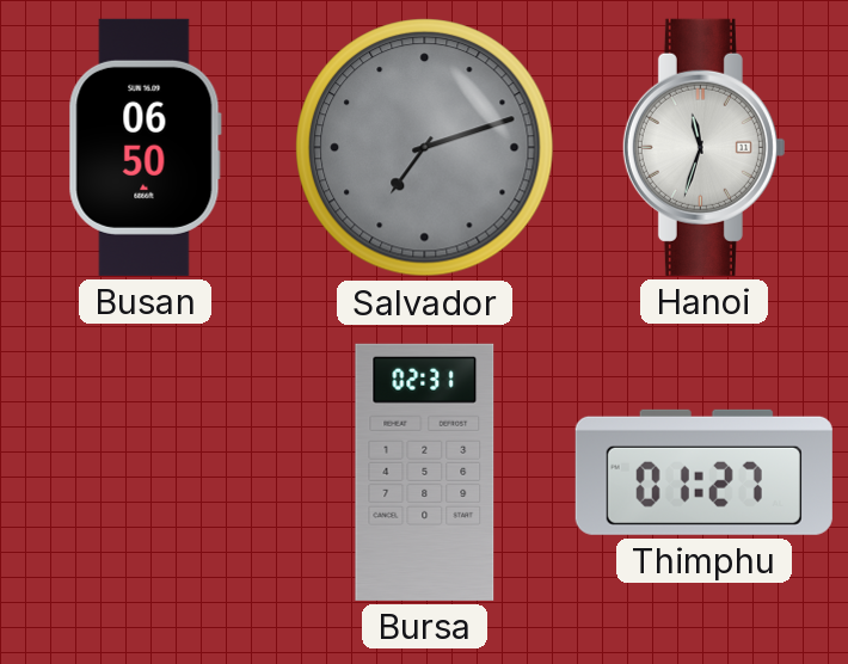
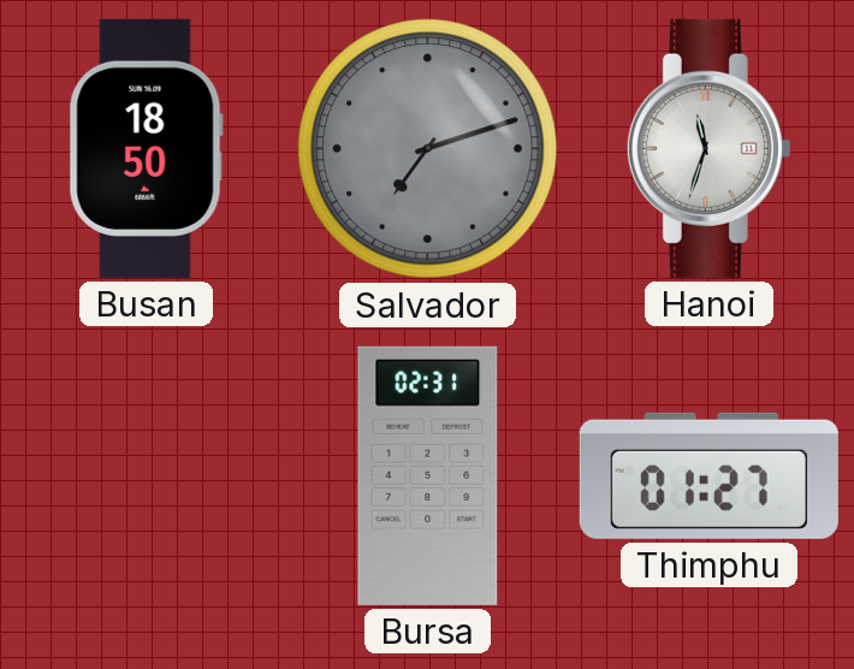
Busan: 06:50 -> 18:50 (146, 148)
